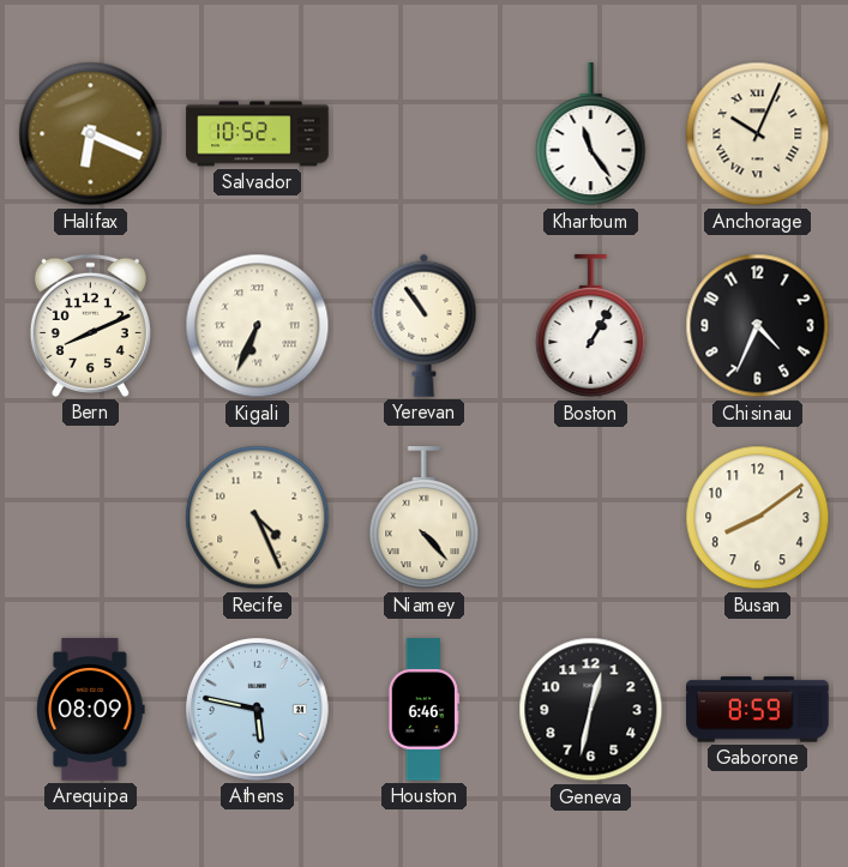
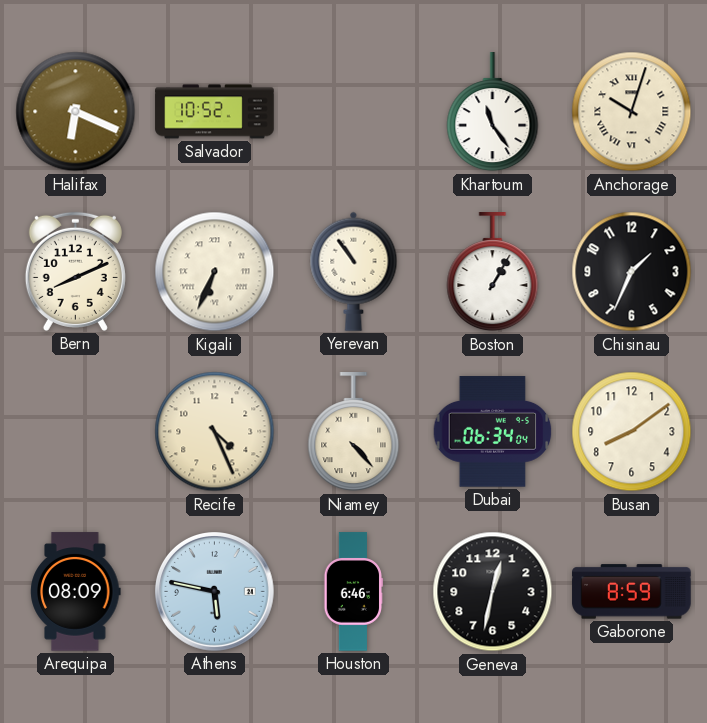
Anchorage: 10:04 -> 10:03 (632, 112)
Chisinau: 4:34 -> 1:34 (632, 272)
Dubai: none -> 06:34 (493, 432)
